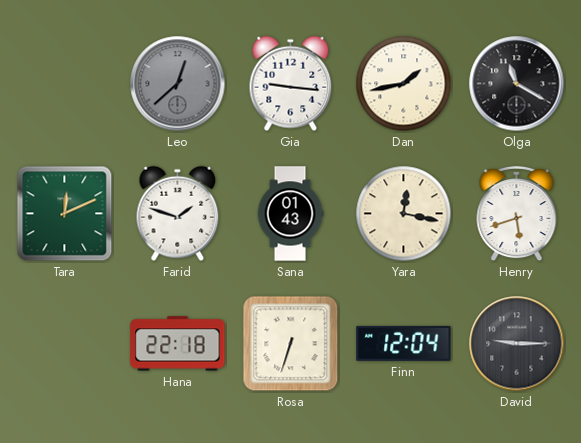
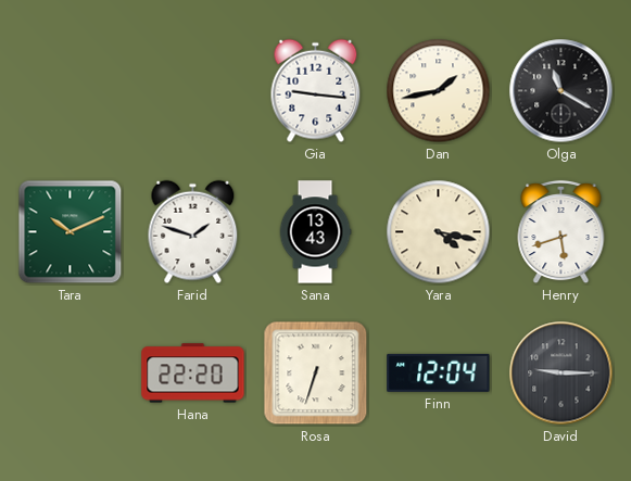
Leo: 12:38 -> none (178, 84)
Tara: 12:11 -> 10:11 (71, 232)
Sana: 01:43 -> 13:43 (315, 232)
Yara: 12:17 -> 4:17 (439, 232)
Hana: 22:18 -> 22:20 (193, 374)
